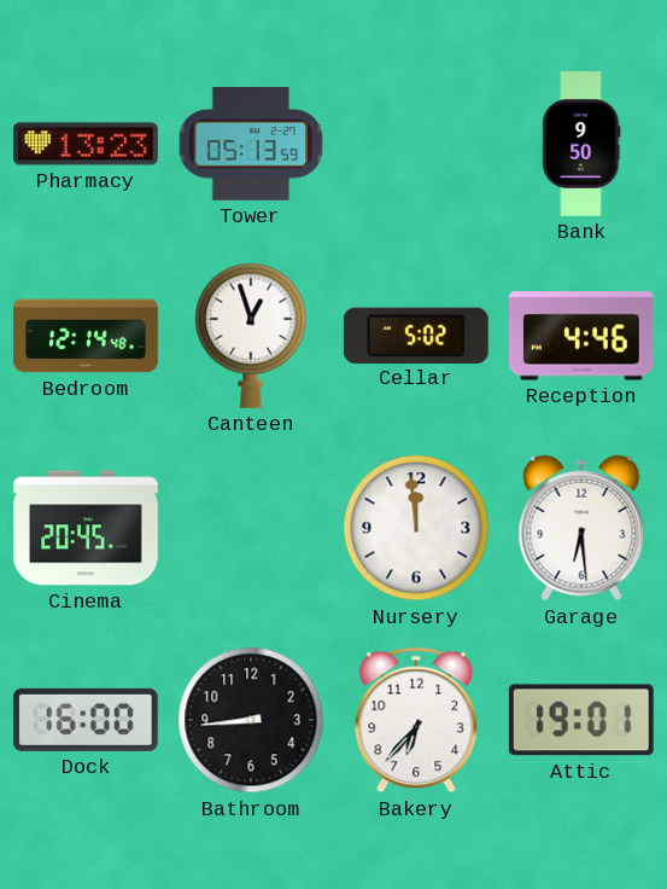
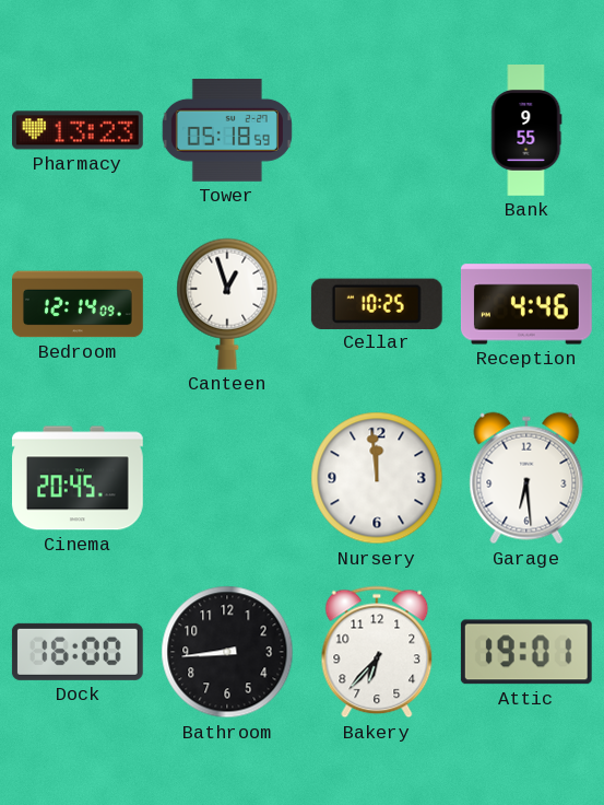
Tower: 05:13 -> 05:18 (227, 131)
Bank: 9:50 -> 9:55 (526, 131)
Bedroom: 12:14:48 -> 12:14:09 (78, 304)
Cellar: 5:02 -> 10:25 (377, 303)
